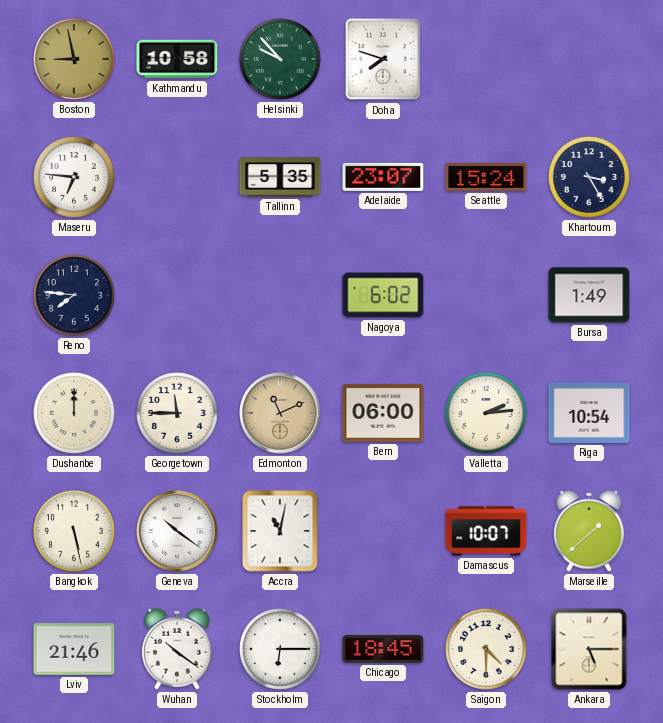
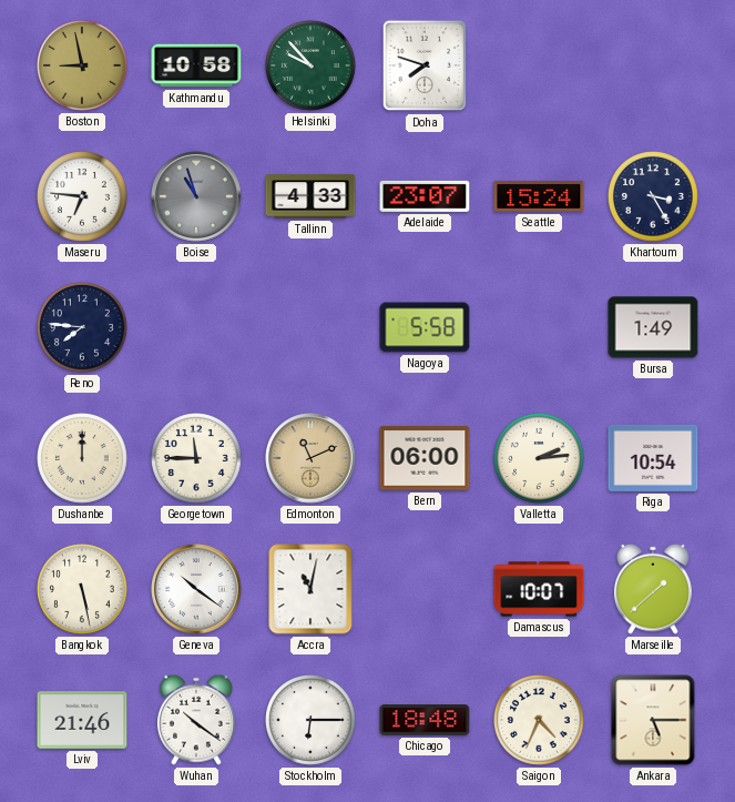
Boise: none -> 10:57 (196, 196)
Tallinn: 5:35 -> 4:33 (310, 196)
Nagoya: 6:02 -> 5:58 (425, 327)
Chicago: 18:45 -> 18:48 (425, 720)
Saigon: 4:30 -> 4:34 (540, 721)
